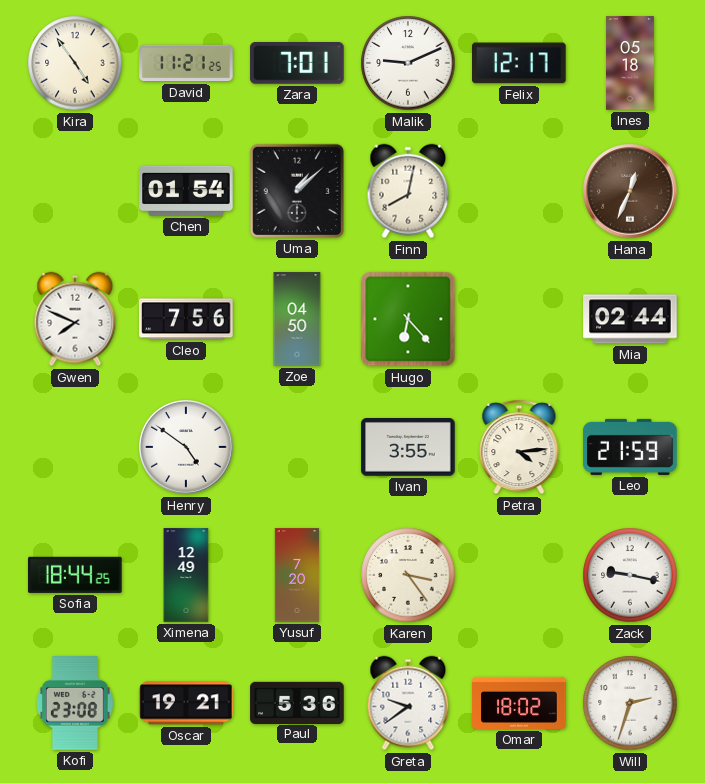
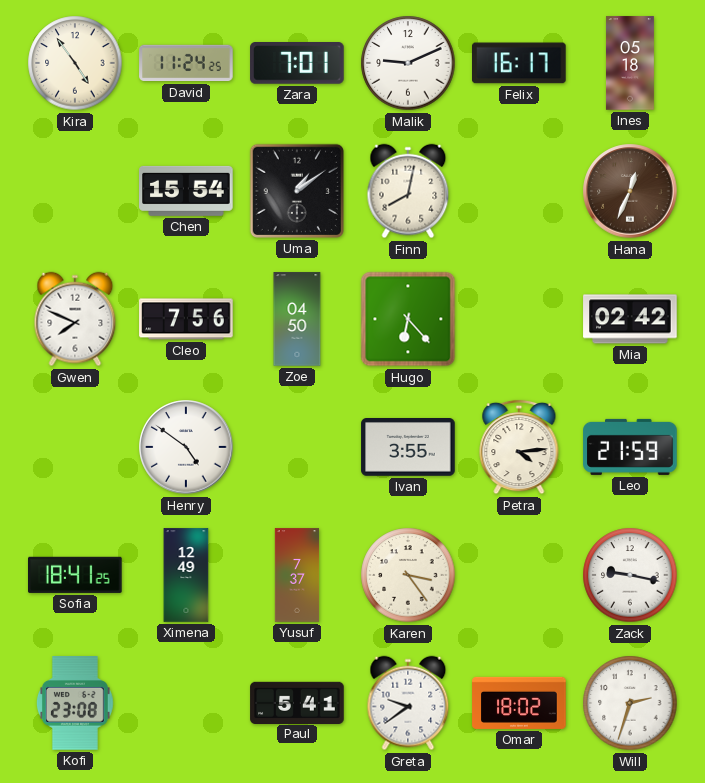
David: 11:21 -> 11:24 (186, 63)
Felix: 12:17 -> 16:17 (519, 63)
Chen: 01:54 -> 15:54 (186, 191)
Uma: 1:08 -> 1:09 (297, 191)
Mia: 02:44 -> 02:42 (630, 319)
Sofia: 18:44 -> 18:41 (76, 575)
Yusuf: 7:20 -> 7:37 (297, 575)
Oscar: 19:21 -> none (186, 703)
Paul: 5:36 -> 5:41 (297, 702)
